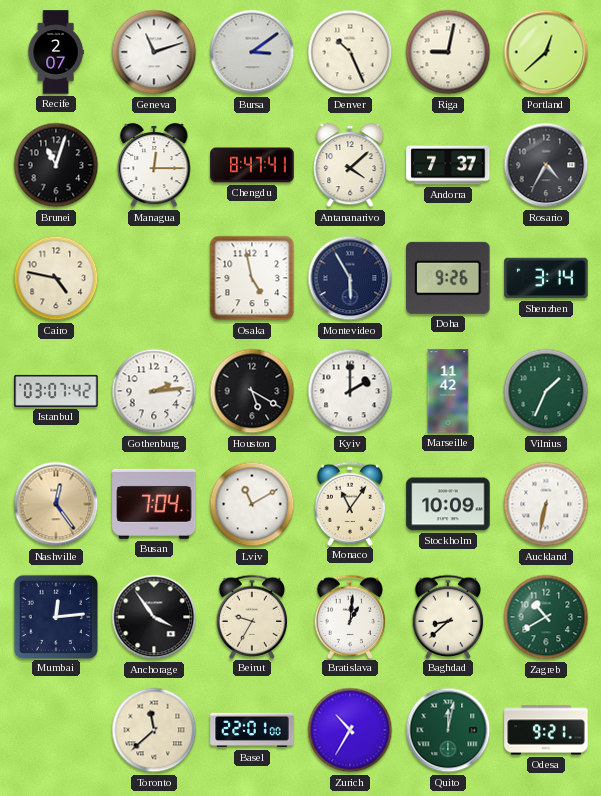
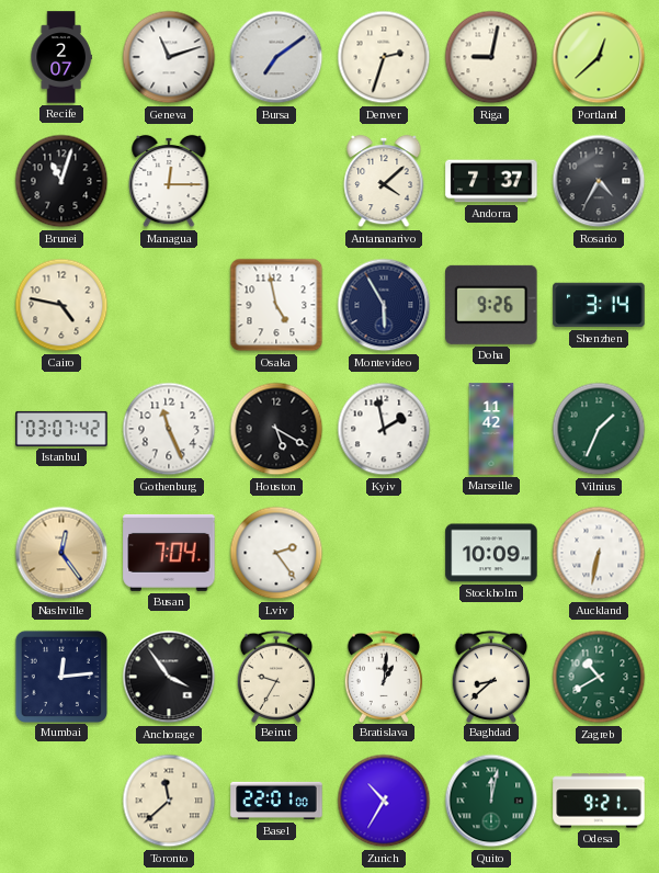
Bursa: 3:09 -> 7:09 (276, 57)
Denver: 10:26 -> 2:33 (384, 57)
Chengdu: 8:47 -> none (252, 165)
Gothenburg: 2:14 -> 11:26 (169, 429)
Kyiv: 2:00 -> 1:58 (384, 429)
Lviv: 11:10 -> 2:24 (276, 553)
Monaco: 11:06 -> none (350, 503)
